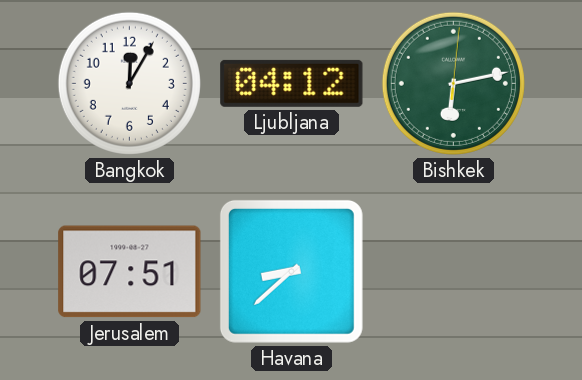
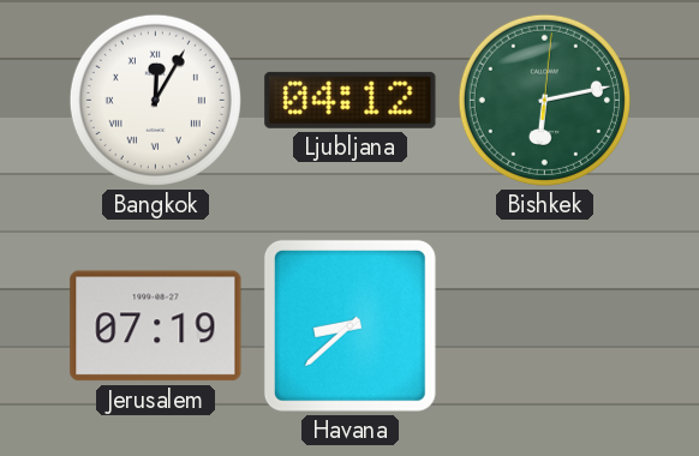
Bangkok numerals: Arabic -> Roman (155, 100)
Jerusalem: 07:51 -> 07:19 (156, 326)
